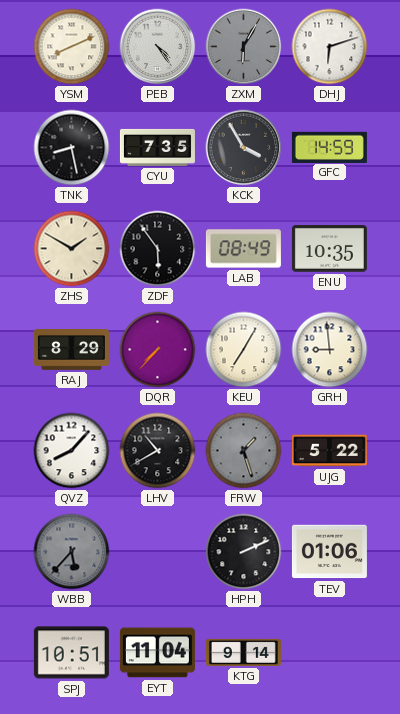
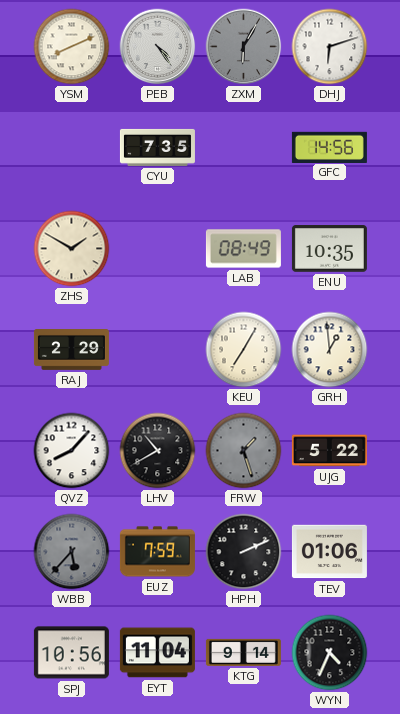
TNK: 8:28 -> none (72, 148)
KCK: 3:55 -> none (244, 148)
GFC: 14:59 -> 14:56 (329, 147)
ZDF: 5:54 -> none (158, 249)
RAJ: 8:29 -> 2:29 (71, 350)
DQR: 7:37 -> none (158, 350)
GRH: 8:59 -> 12:59 (330, 350)
EUZ: none -> 7:59 (157, 552)
SPJ: 10:51 -> 10:56 (71, 653)
WYN: none -> 4:34 (330, 653)
